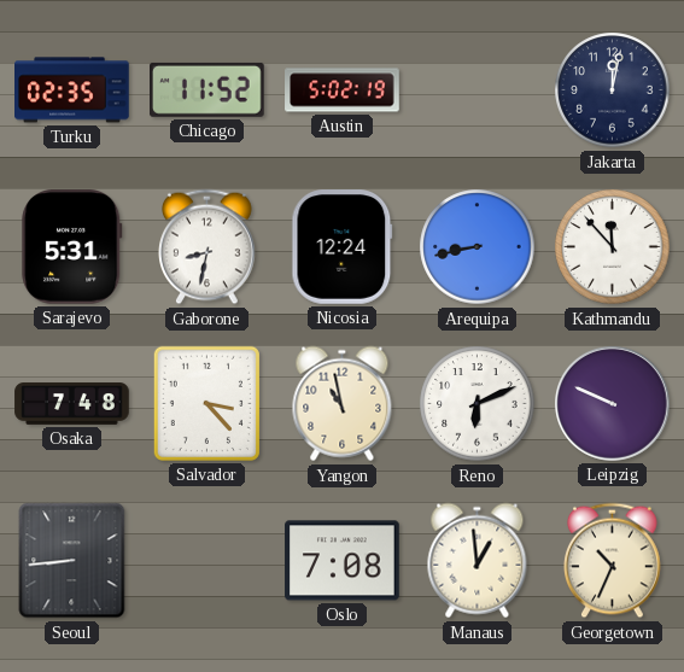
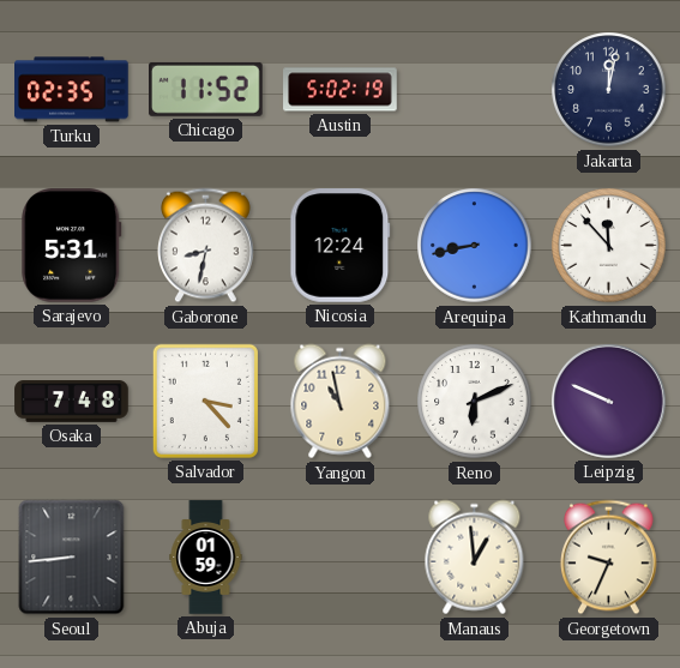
Abuja: none -> 01:59 (206, 558)
Oslo: 7:08 -> none (343, 561)
Georgetown: 10:34 -> 9:34 (609, 558)
